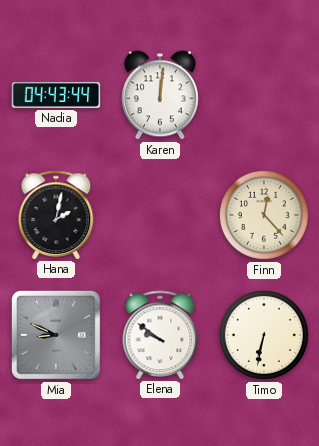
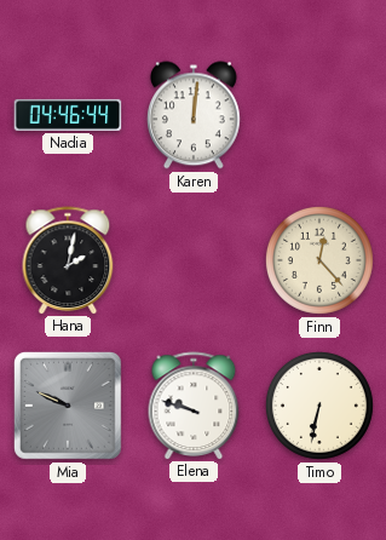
Nadia: 04:43 -> 04:46 (68, 115)
Mia: 8:49 -> 9:49 (68, 406)
Elena: 9:51 -> 9:48 (194, 406)
